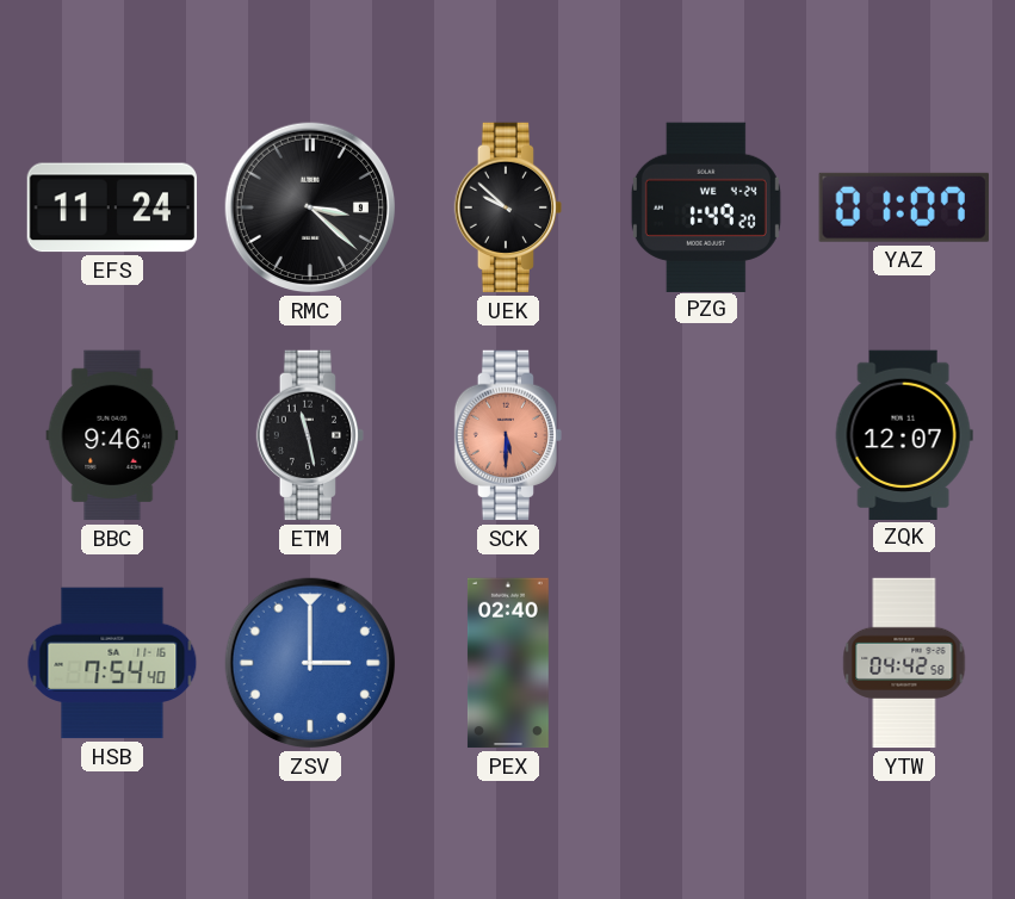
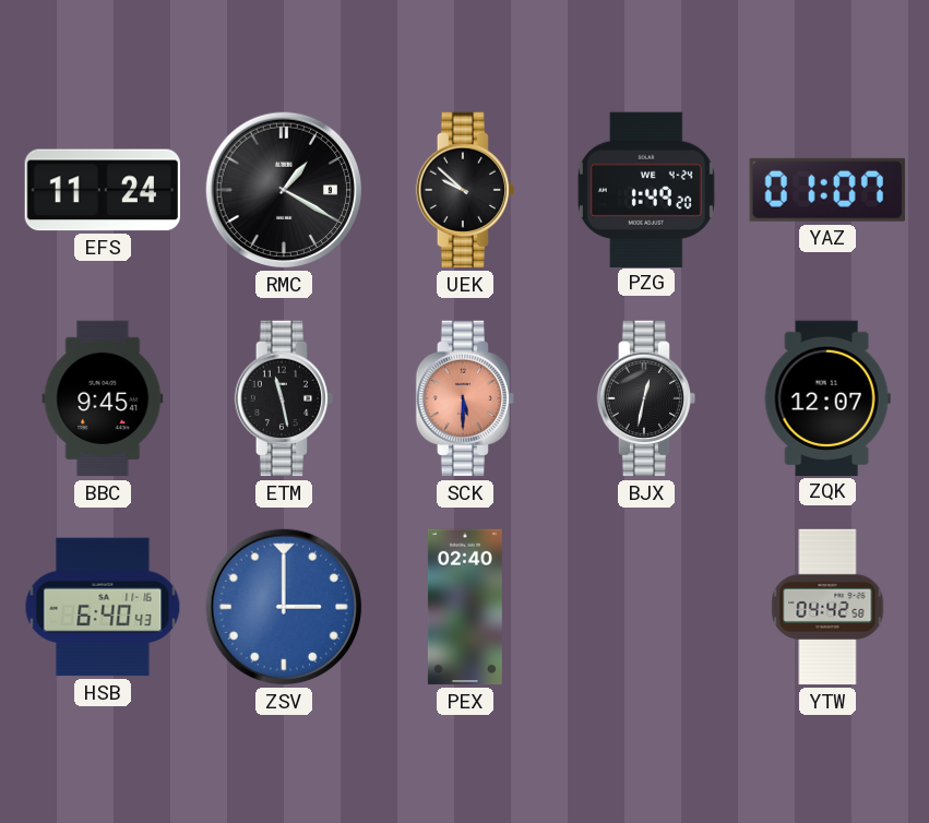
RMC: 3:22 -> 1:20 (284, 190)
BBC: 9:46 -> 9:45 (103, 398)
BJX: none -> 12:32 (646, 398)
HSB: 7:54 -> 6:40 (103, 607)
